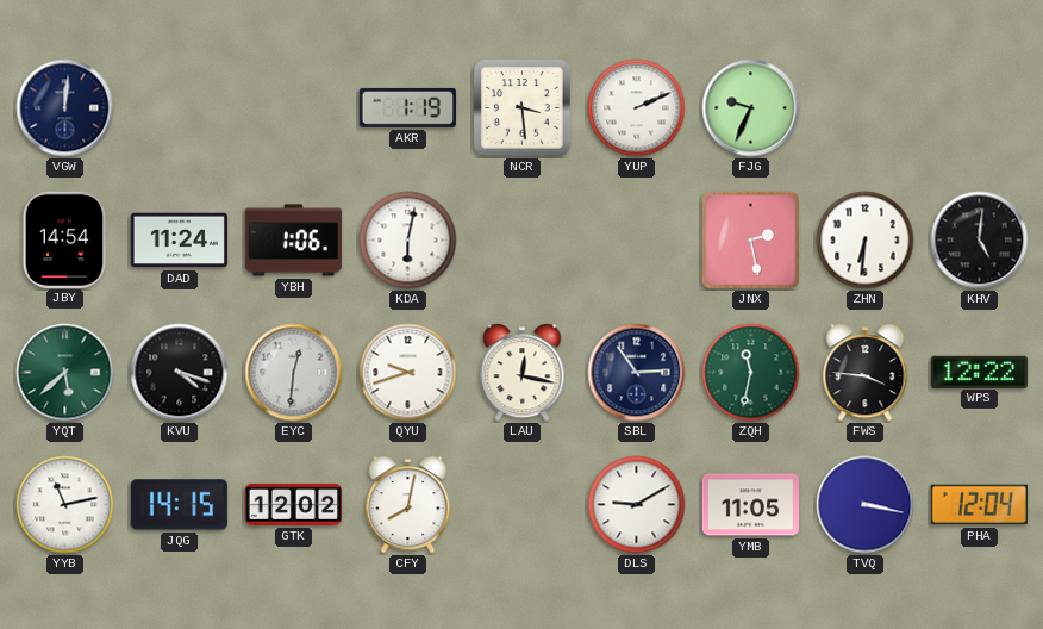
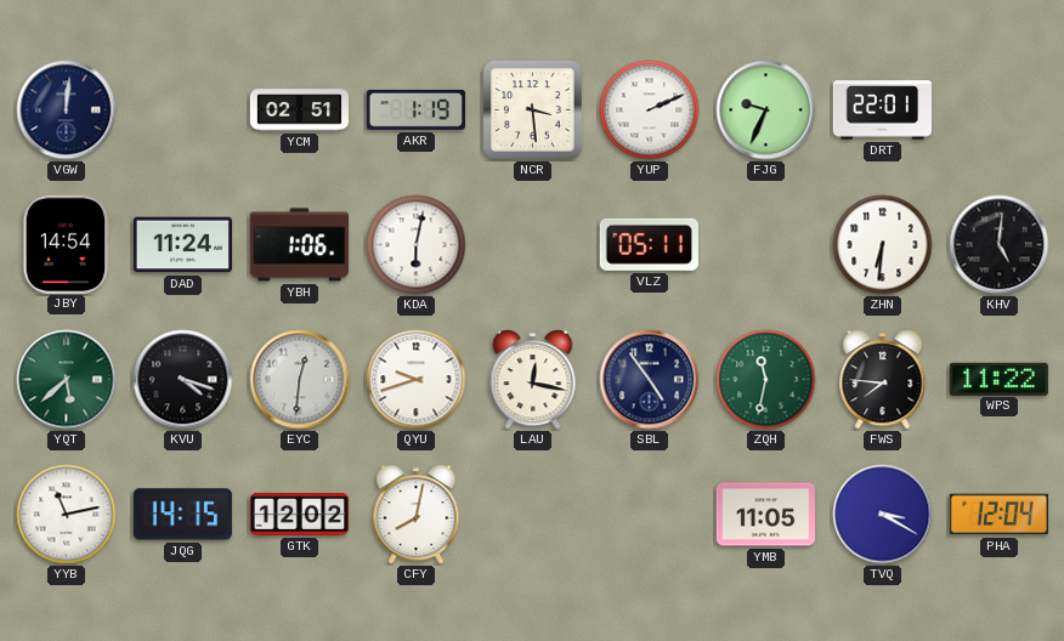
YCM: none -> 02:51 (300, 110)
DRT: none -> 22:01 (882, 110)
VLZ: none -> 05:11 (649, 244)
JNX: 2:28 -> none (750, 239)
SBL: 2:54 -> 4:54 (650, 380)
FWS: 3:46 -> 7:46 (883, 380)
WPS: 12:22 -> 11:22 (998, 379)
DLS: 9:10 -> none (637, 505)
TVQ: 3:17 -> 3:20 (883, 515)
